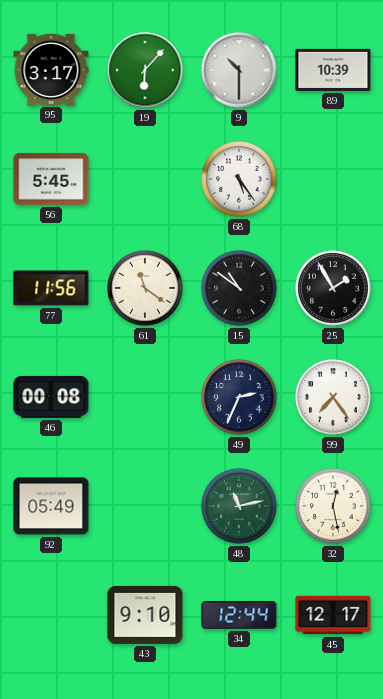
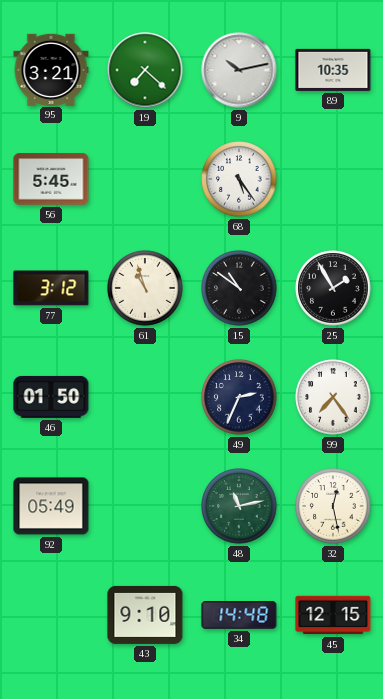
95: 3:17 -> 3:21 (51, 69)
19: 6:07 -> 7:22 (145, 70)
9: 10:30 -> 10:13 (239, 70)
89: 10:39 -> 10:35 (333, 70)
77: 11:56 -> 3:12 (51, 288)
61: 11:21 -> 10:57 (145, 288)
46: 00:08 -> 01:50 (51, 397)
34: 12:44 -> 14:48 (239, 616)
45: 12:17 -> 12:15 (333, 615)
